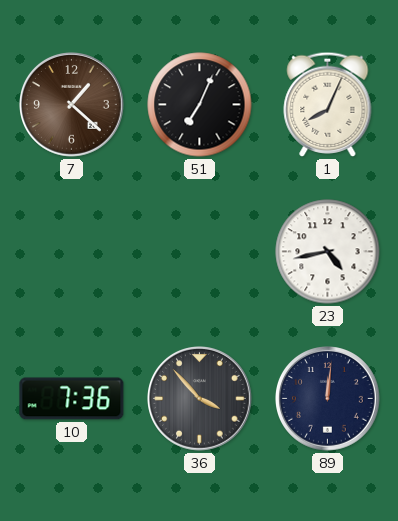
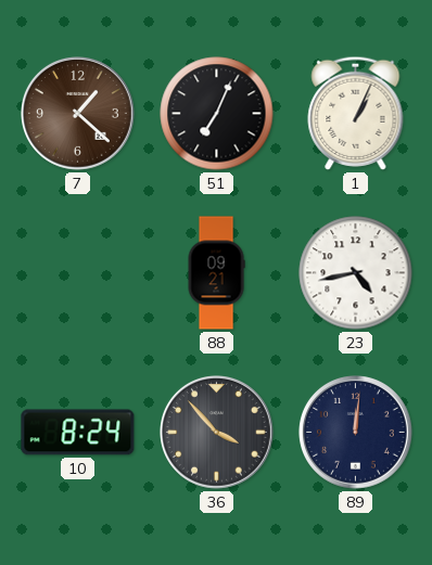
1: 8:04 -> 1:04 (356, 113)
88: none -> 09:21 (216, 273)
10: 7:36 -> 8:24 (78, 433)
